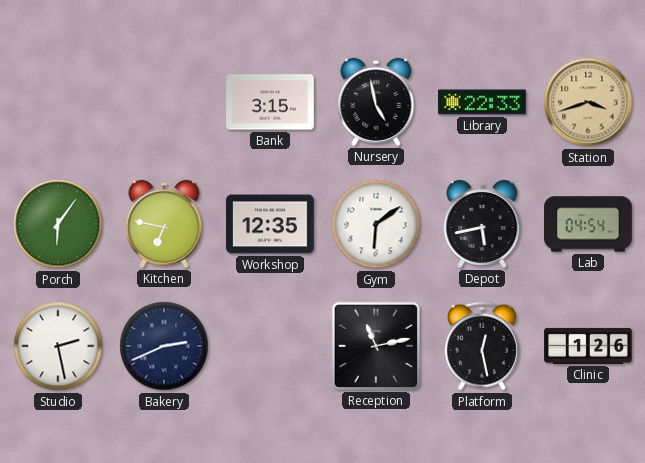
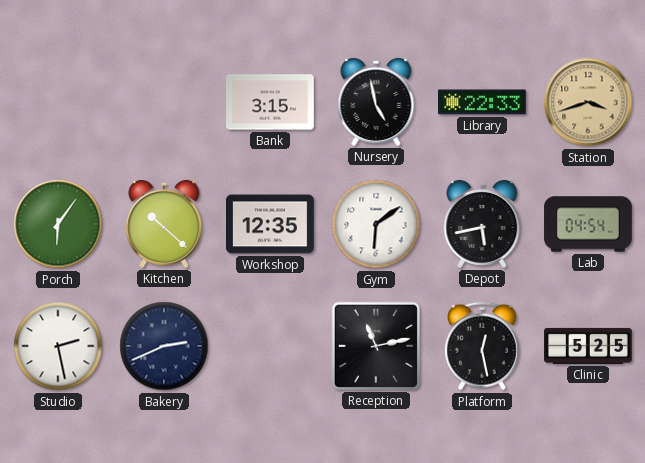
Kitchen: 6:47 -> 10:22 (164, 224)
Clinic: 1:26 -> 5:25 (589, 346)
